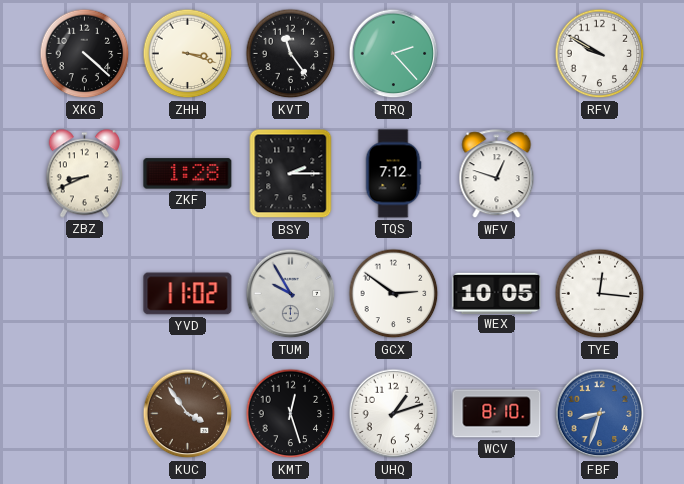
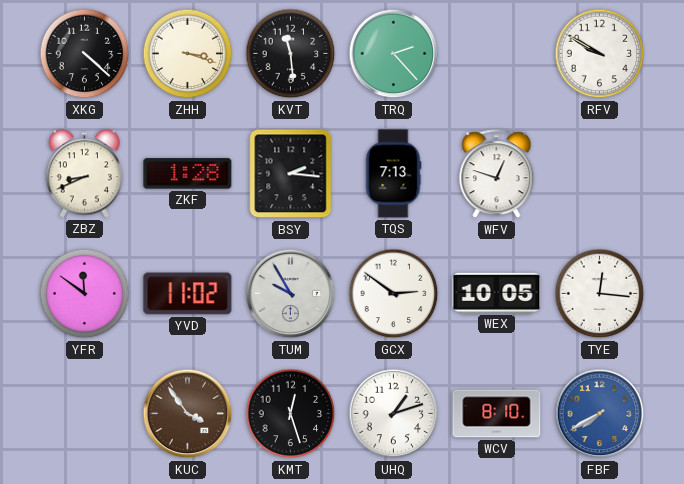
KVT: 11:24 -> 11:29 (291, 54)
BSY: 2:15 -> 2:16 (291, 174)
TQS: 7:12 -> 7:13 (393, 174)
YFR: none -> 11:51 (85, 294)
FBF: 8:33 -> 7:40 (600, 414)
